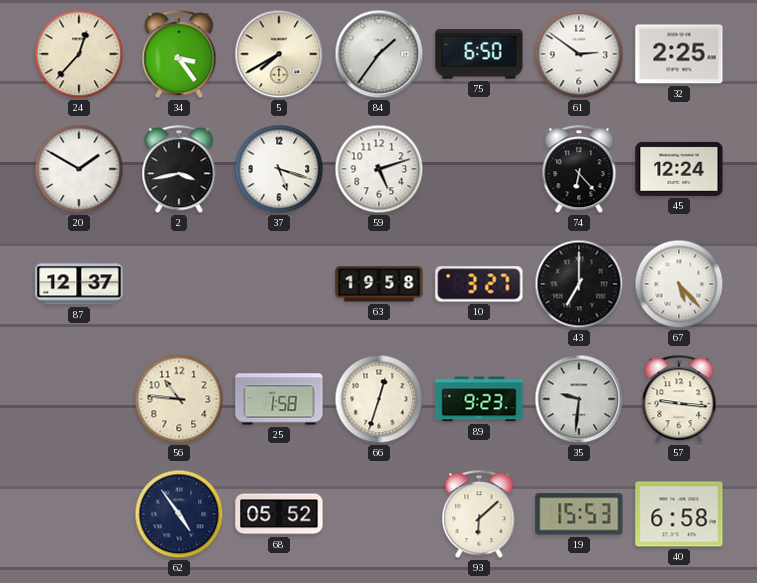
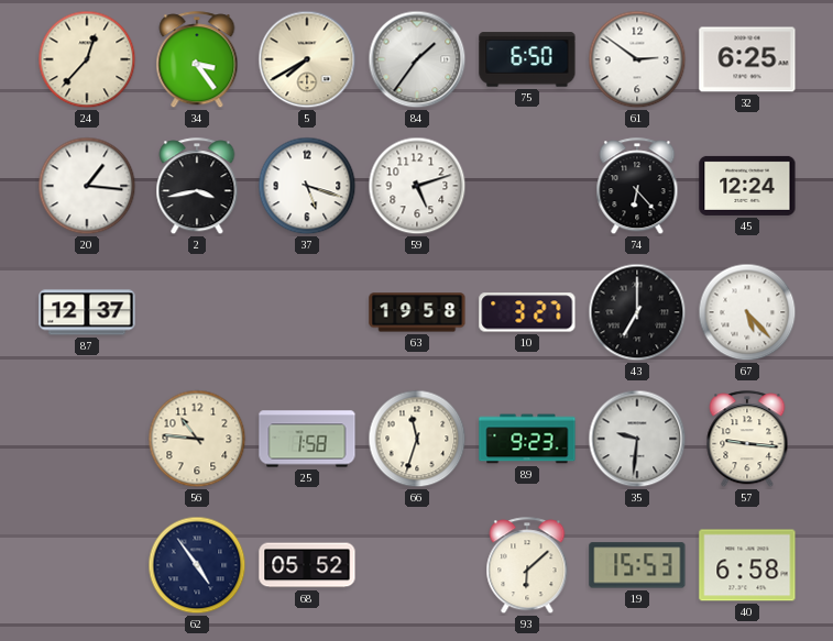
32: 2:25 -> 6:25 (747, 59)
20: 1:50 -> 1:16 (87, 186)
66: 12:33 -> 11:33 (417, 439)
